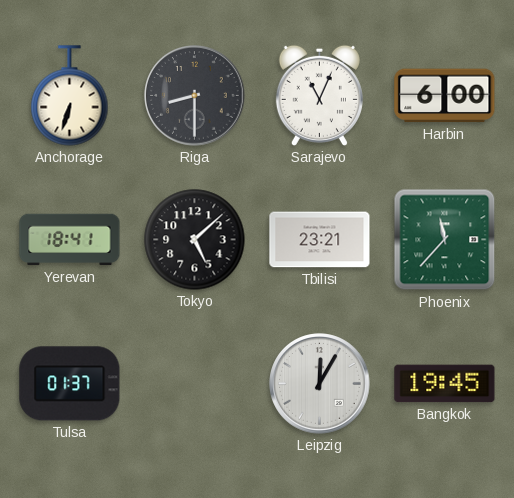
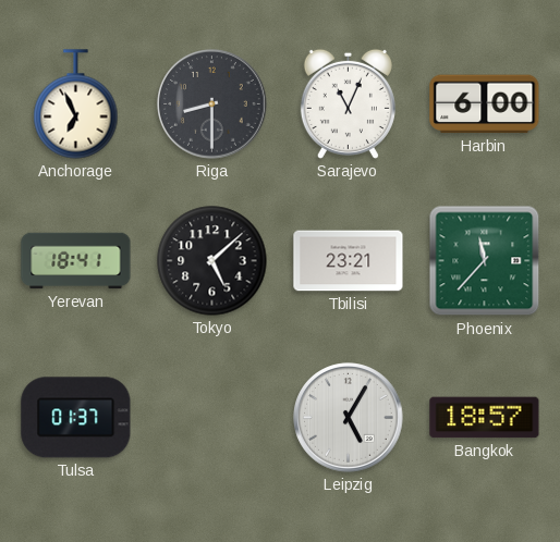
Anchorage: 6:33 -> 6:56 (76, 104)
Leipzig: 12:05 -> 5:05 (349, 418)
Bangkok: 19:45 -> 18:57 (485, 418)
